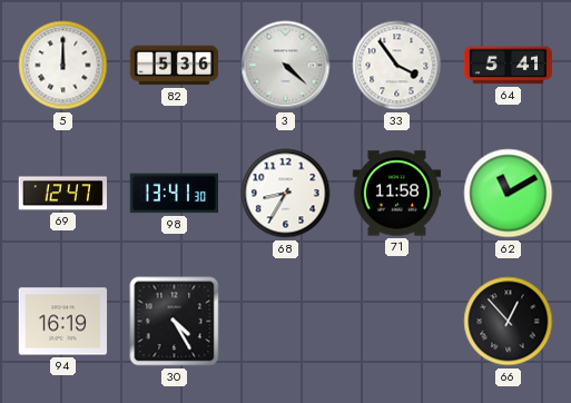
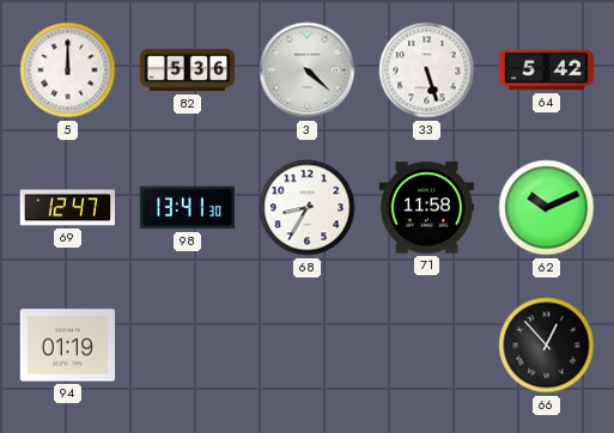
33: 3:54 -> 5:27 (427, 71)
64: 5:41 -> 5:42 (547, 71)
62: 11:10 -> 10:11 (547, 208)
94: 16:19 -> 01:19 (68, 346)
30: 4:25 -> none (175, 322)
